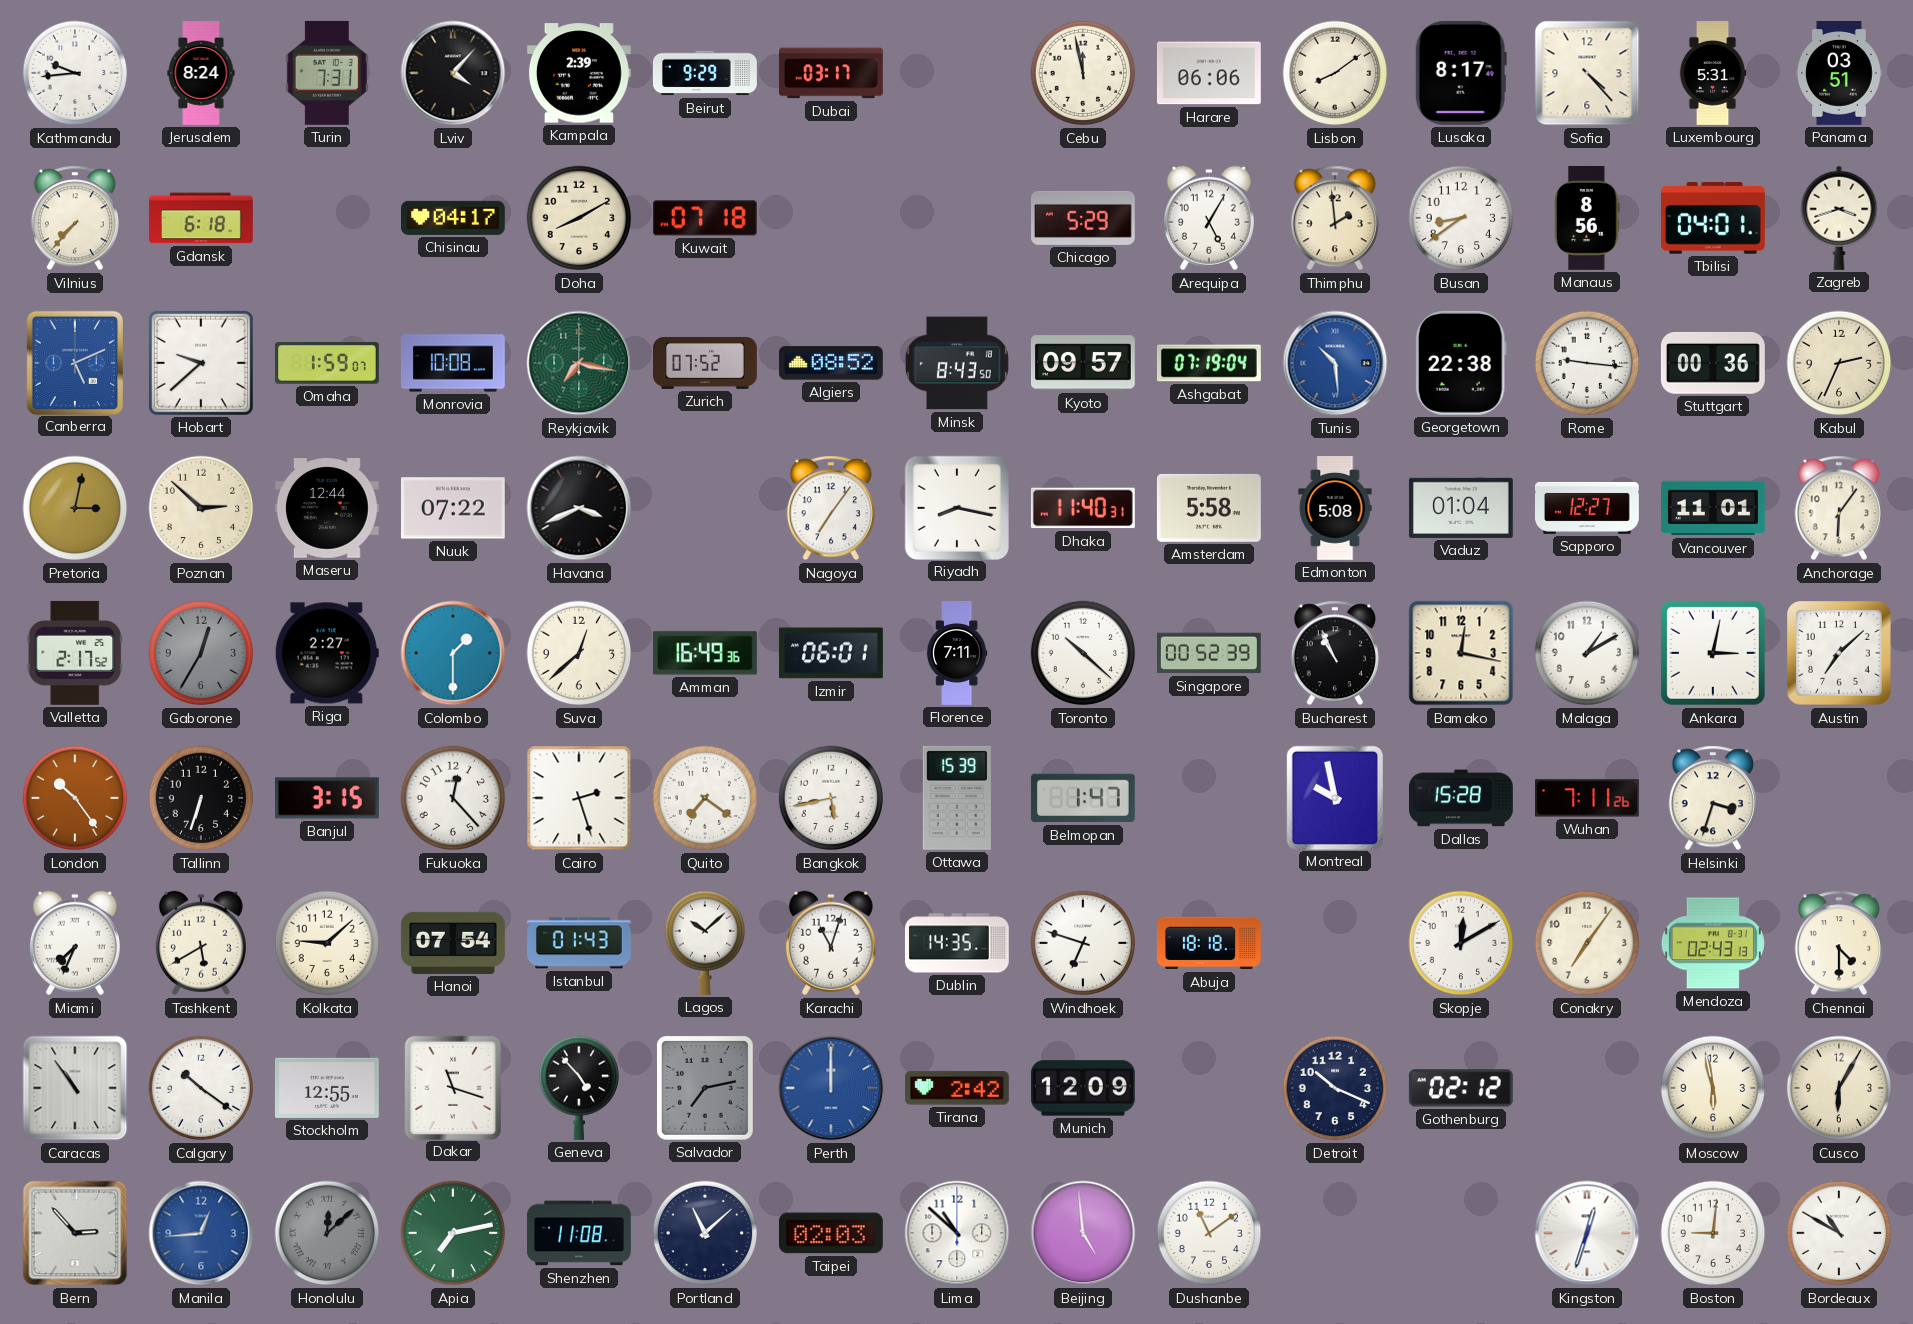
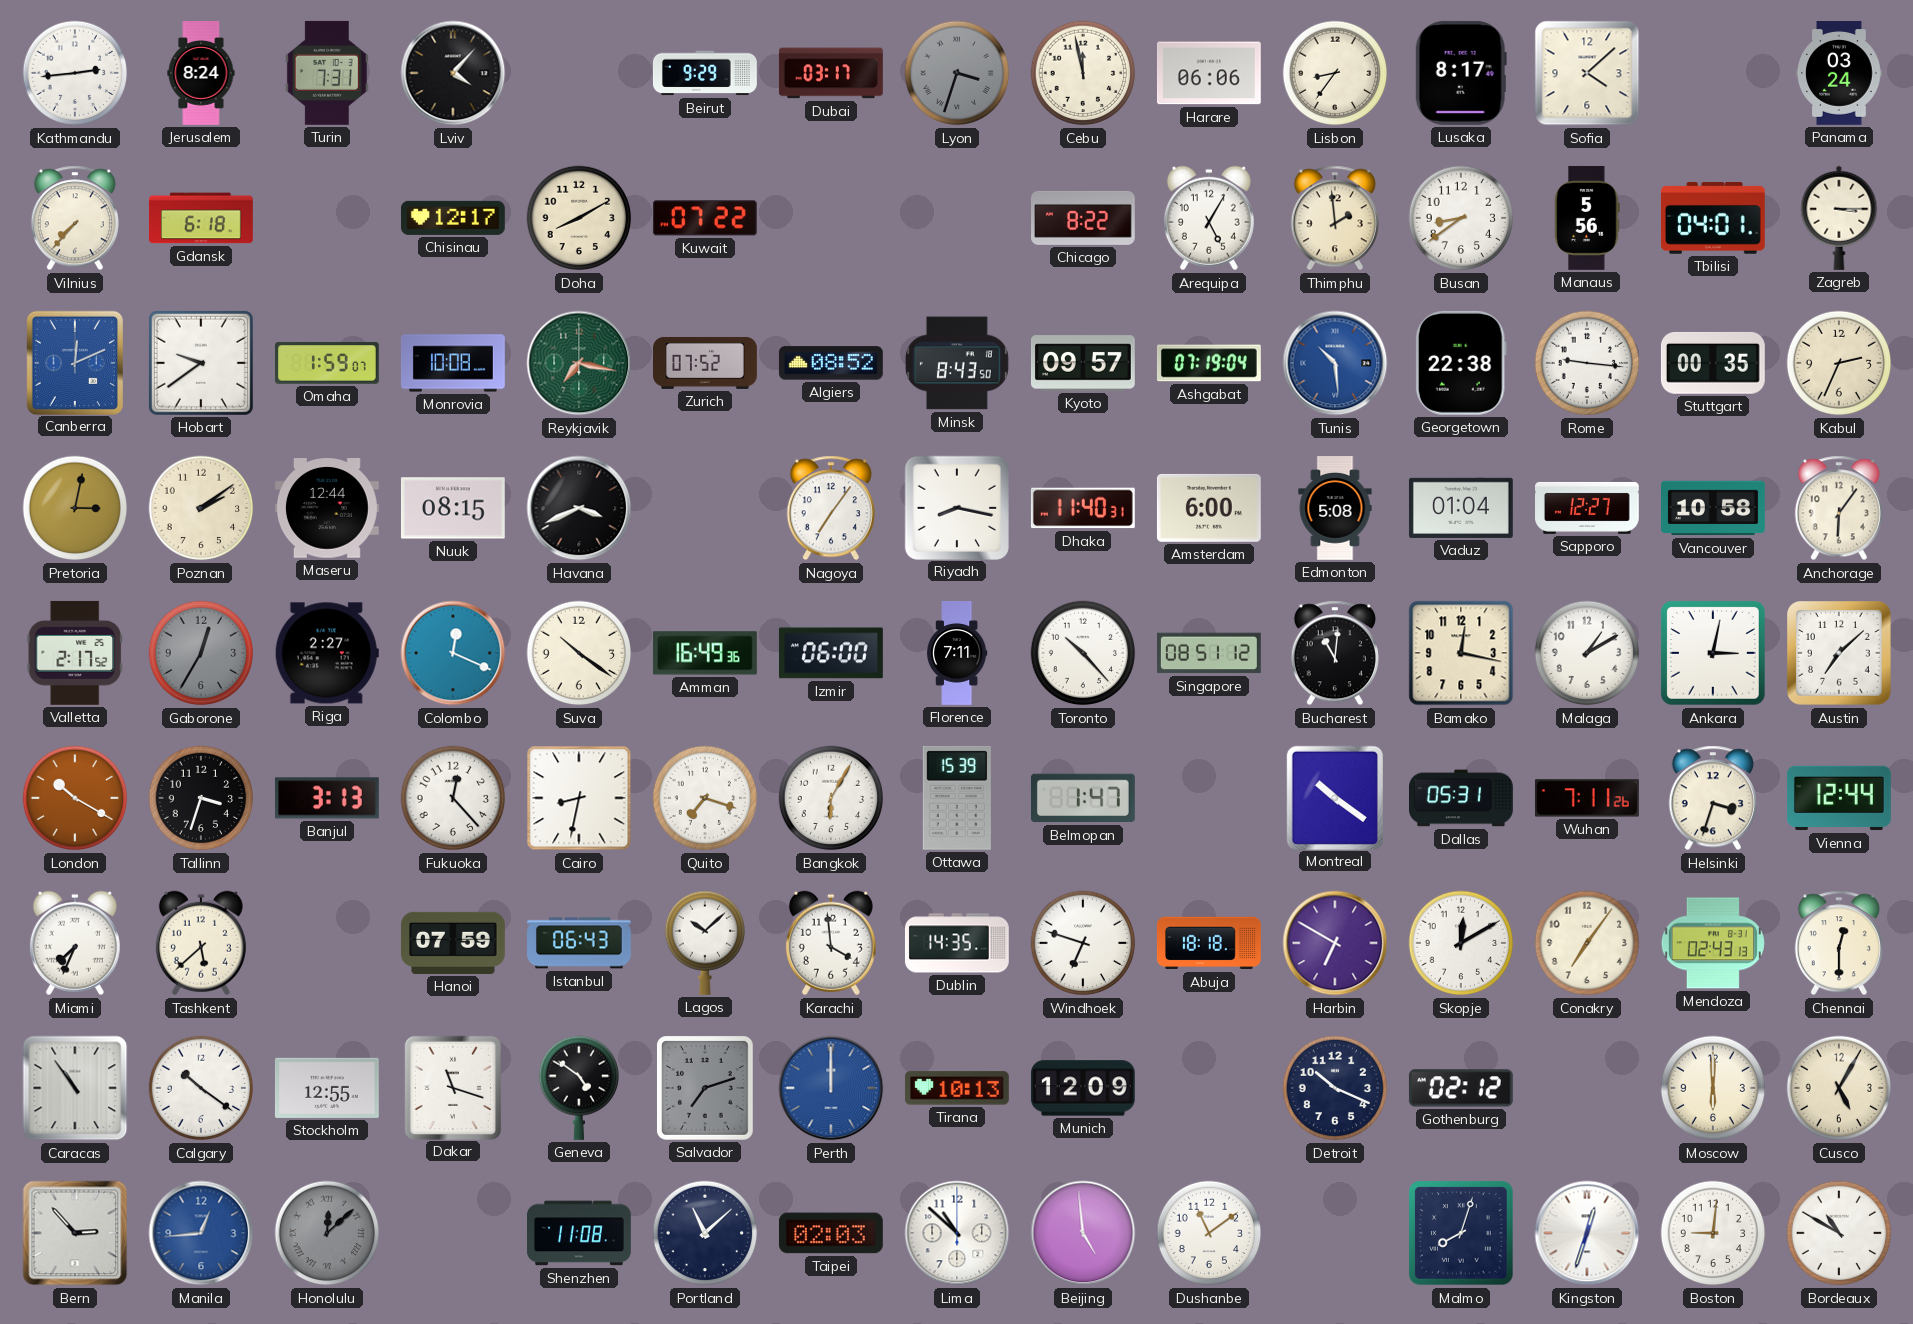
Kathmandu: 9:44 -> 2:44 (75, 73)
Kampala: 2:39 -> none (579, 73)
Lyon: none -> 3:33 (957, 73)
Lisbon: 8:09 -> 8:36 (1335, 73)
Sofia: 4:23 -> 4:08 (1587, 73)
Luxembourg: 5:31 -> none (1713, 74)
Panama: 03:51 -> 03:24 (1839, 74)
Chisinau: 04:17 -> 12:17 (453, 218)
Kuwait: 07:18 -> 07:22 (705, 218)
Chicago: 5:29 -> 8:22 (1084, 218)
Manaus: 8:56 -> 5:56 (1587, 218)
Zagreb: 3:42 -> 3:15 (1839, 218)
Canberra: 5:11 -> 12:11 (75, 362)
Hobart: 9:38 -> 9:39 (201, 363)
Stuttgart: 00:36 -> 00:35 (1713, 363)
Poznan: 2:52 -> 2:09 (201, 508)
Nuuk: 07:22 -> 08:15 (453, 508)
Amsterdam: 5:58 -> 6:00 (1209, 508)
Vancouver: 11:01 -> 10:58 (1714, 508)
Colombo: 1:30 -> 12:19 (453, 653)
Suva: 12:38 -> 10:21 (579, 653)
Izmir: 06:01 -> 06:00 (831, 653)
Toronto: 10:22 -> 10:23 (1083, 653)
Singapore: 00:52 -> 08:51 (1209, 653)
Bucharest: 10:56 -> 11:01 (1335, 653)
London: 10:24 -> 10:20 (75, 798)
Tallinn: 6:33 -> 3:33 (201, 798)
Banjul: 3:15 -> 3:13 (327, 798)
Cairo: 2:27 -> 8:32 (579, 798)
Quito: 7:21 -> 7:18 (705, 798)
Bangkok: 5:43 -> 6:05 (831, 798)
Montreal: 9:58 -> 10:21 (1335, 797)
Dallas: 15:28 -> 05:31 (1462, 798)
Vienna: none -> 12:44 (1840, 798)
Tashkent: 5:40 -> 5:38 (201, 943)
Kolkata: 9:08 -> none (327, 943)
Hanoi: 07:54 -> 07:59 (453, 943)
Istanbul: 01:43 -> 06:43 (580, 943)
Karachi: 11:03 -> 3:59 (831, 943)
Harbin: none -> 6:50 (1335, 943)
Chennai: 4:30 -> 12:30 (1839, 943)
Geneva: 4:53 -> 4:51 (578, 1088)
Salvador: 7:13 -> 7:12 (705, 1088)
Tirana: 2:42 -> 10:13 (957, 1088)
Moscow: 5:58 -> 6:00 (1713, 1088)
Cusco: 6:05 -> 5:05 (1839, 1088)
Apia: 7:13 -> none (453, 1233)
Malmo: none -> 8:03 (1461, 1233)
